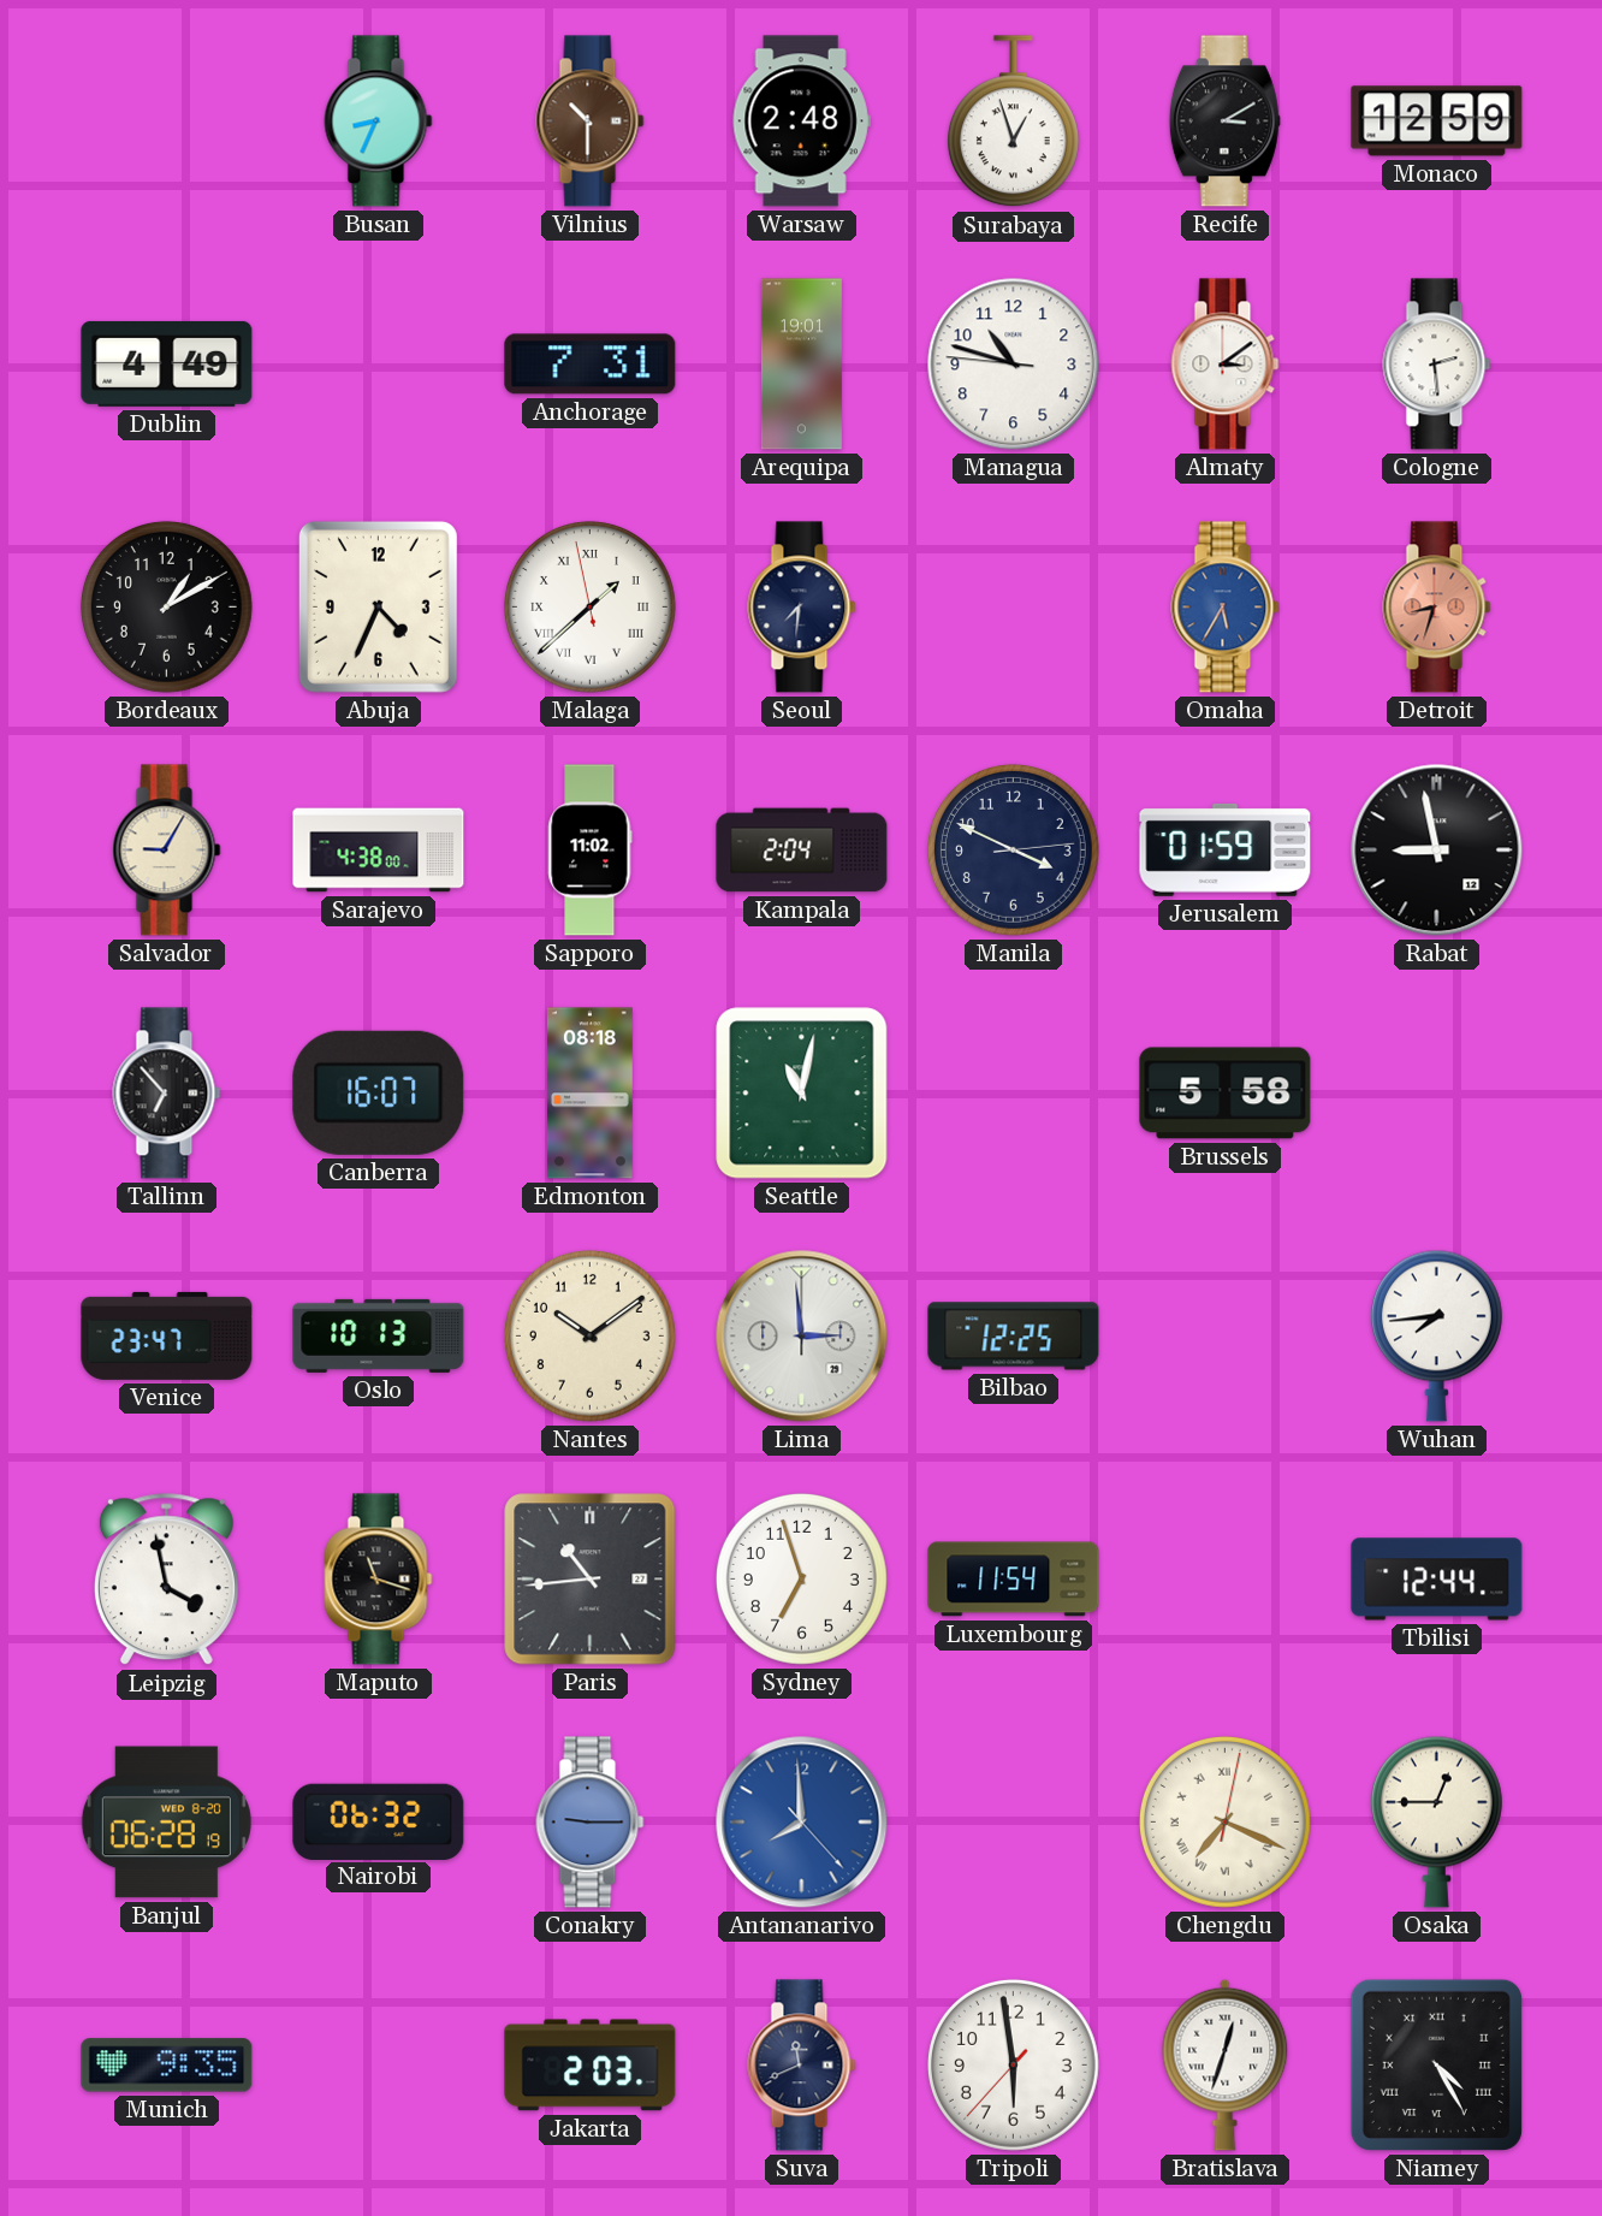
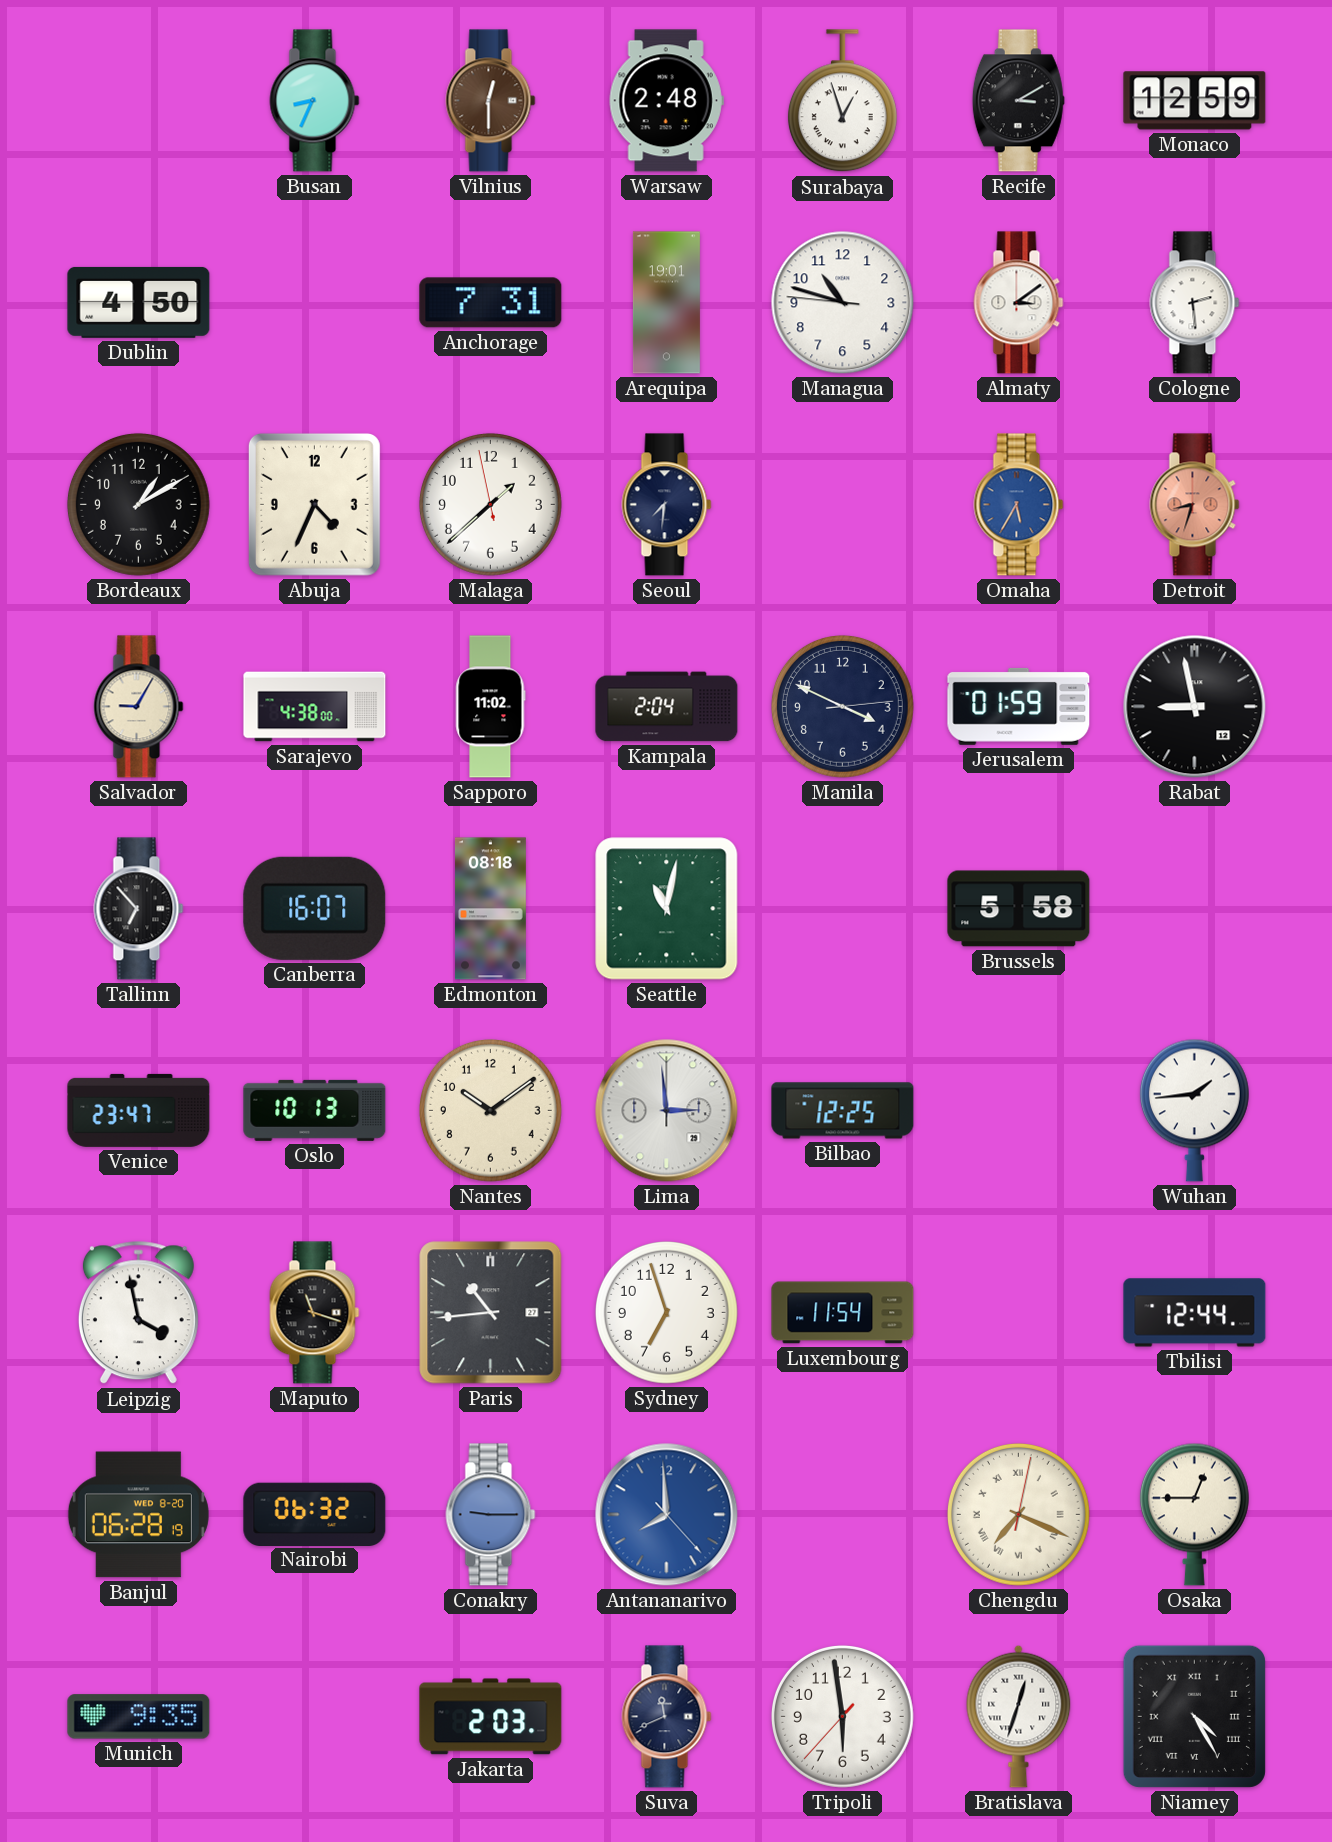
Vilnius: 10:30 -> 12:30 (491, 101)
Dublin: 4:49 -> 4:50 (139, 302)
Malaga numerals: Roman -> Arabic (490, 504)
Wuhan: 7:44 -> 1:44 (1194, 1110)
